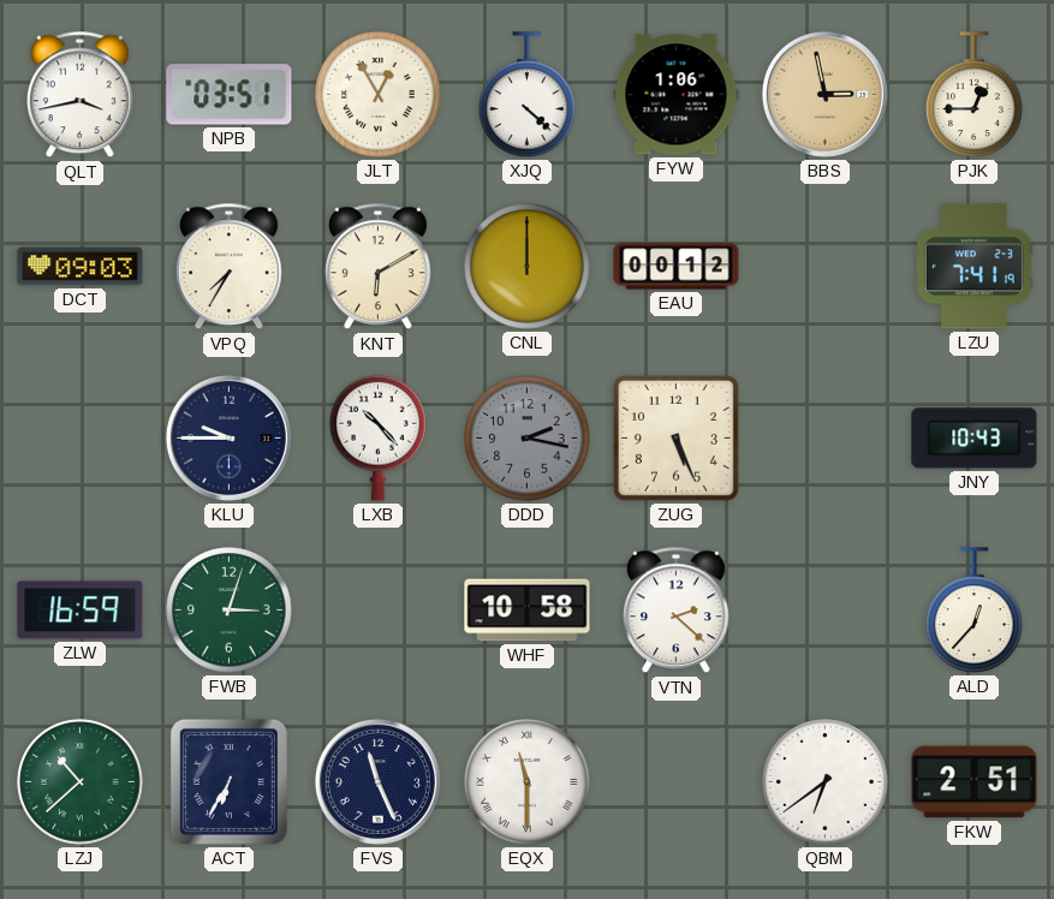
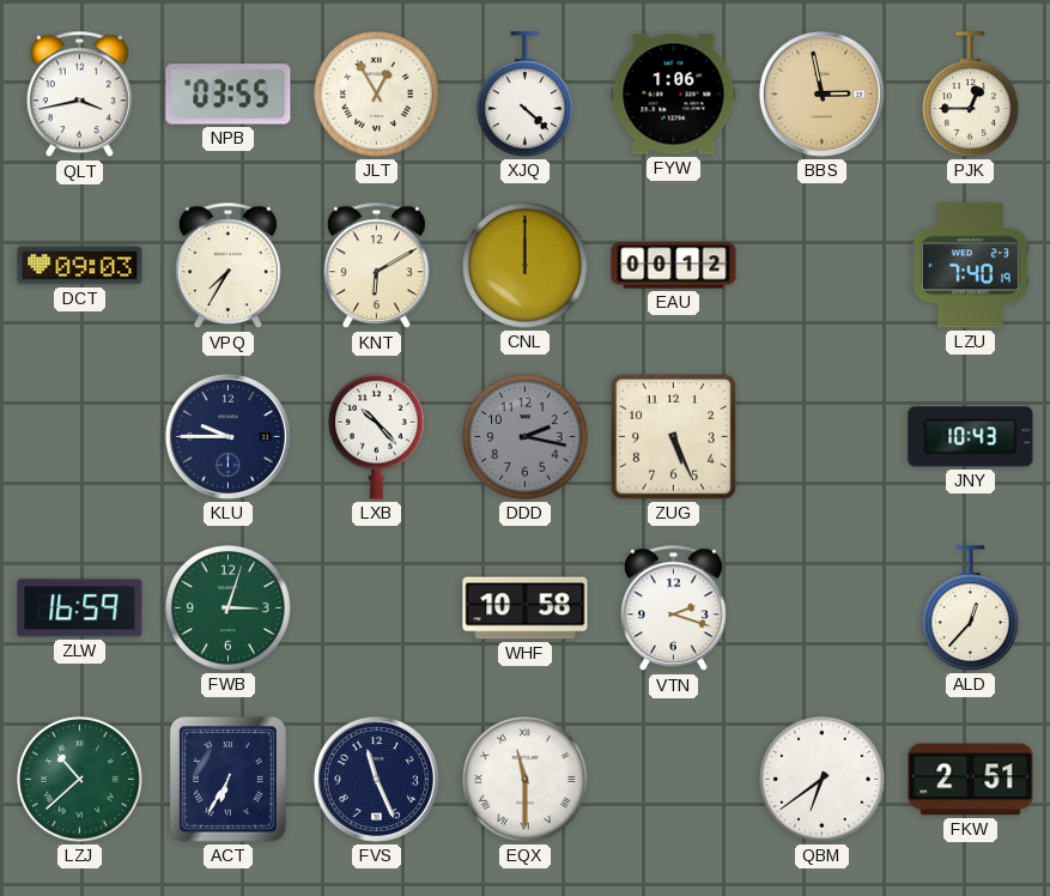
NPB: 03:51 -> 03:55 (229, 95)
LZU: 7:41 -> 7:40 (970, 266)
VTN: 2:22 -> 2:18 (674, 609)
